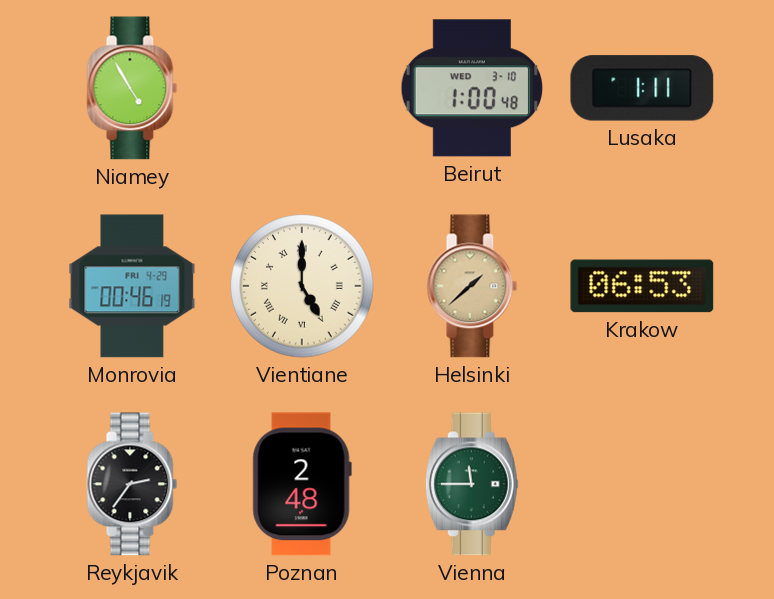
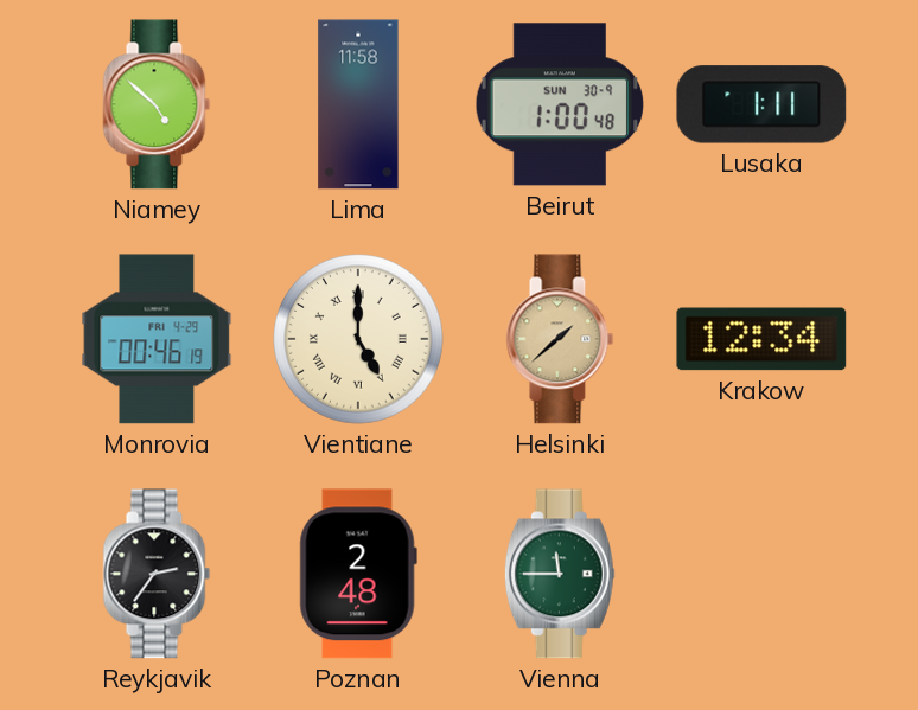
Niamey: 4:55 -> 4:52 (157, 104)
Lima: none -> 11:58 (358, 104)
Beirut date: WED 3-10 -> SUN 30-9 (560, 104)
Krakow: 06:53 -> 12:34 (761, 339)
